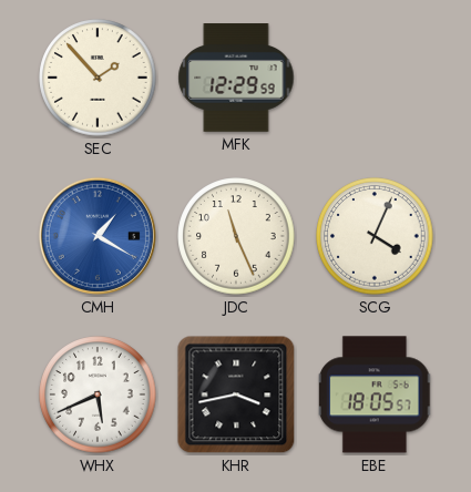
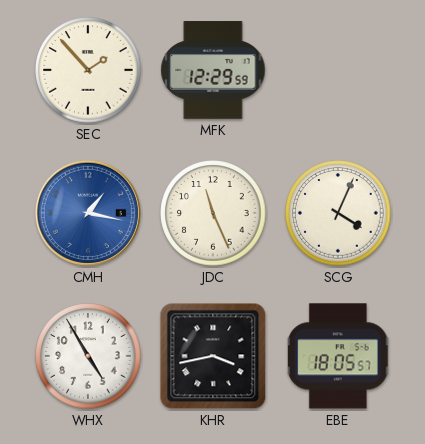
CMH: 1:20 -> 1:17 (88, 213)
WHX: 5:41 -> 4:55 (88, 356)
